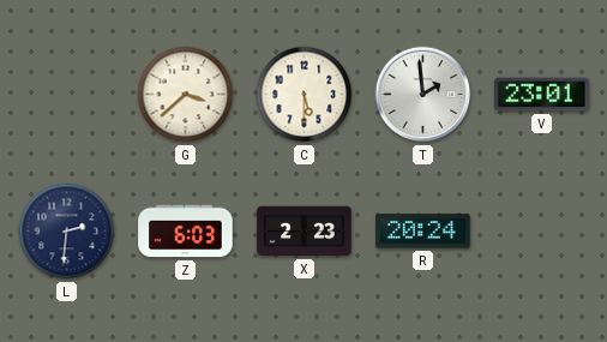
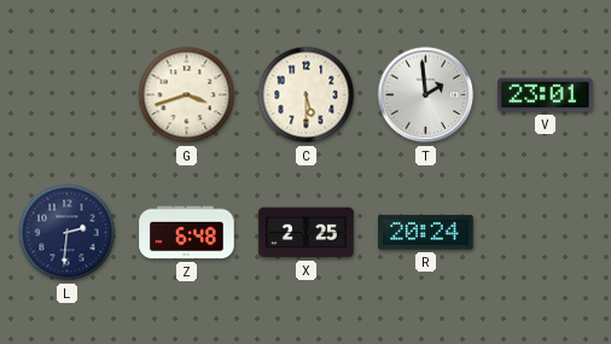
G: 3:38 -> 3:42 (187, 95)
Z: 6:03 -> 6:48 (187, 233)
X: 2:23 -> 2:25 (307, 233)
